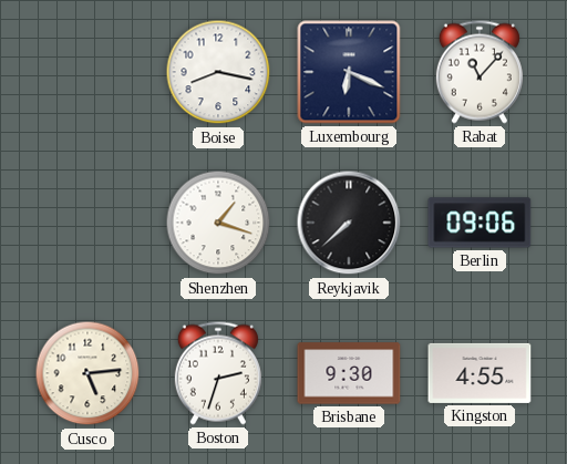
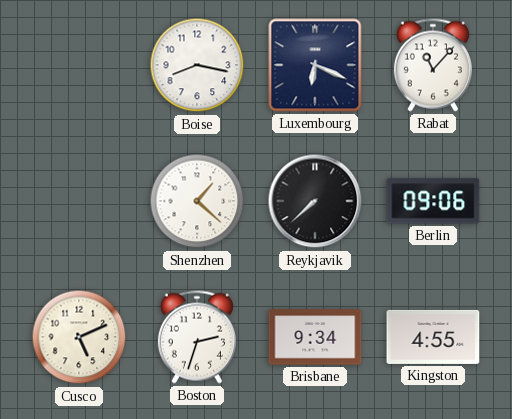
Shenzhen: 1:18 -> 1:22 (197, 201)
Cusco: 5:14 -> 5:11 (79, 337)
Brisbane: 9:30 -> 9:34 (315, 337)
